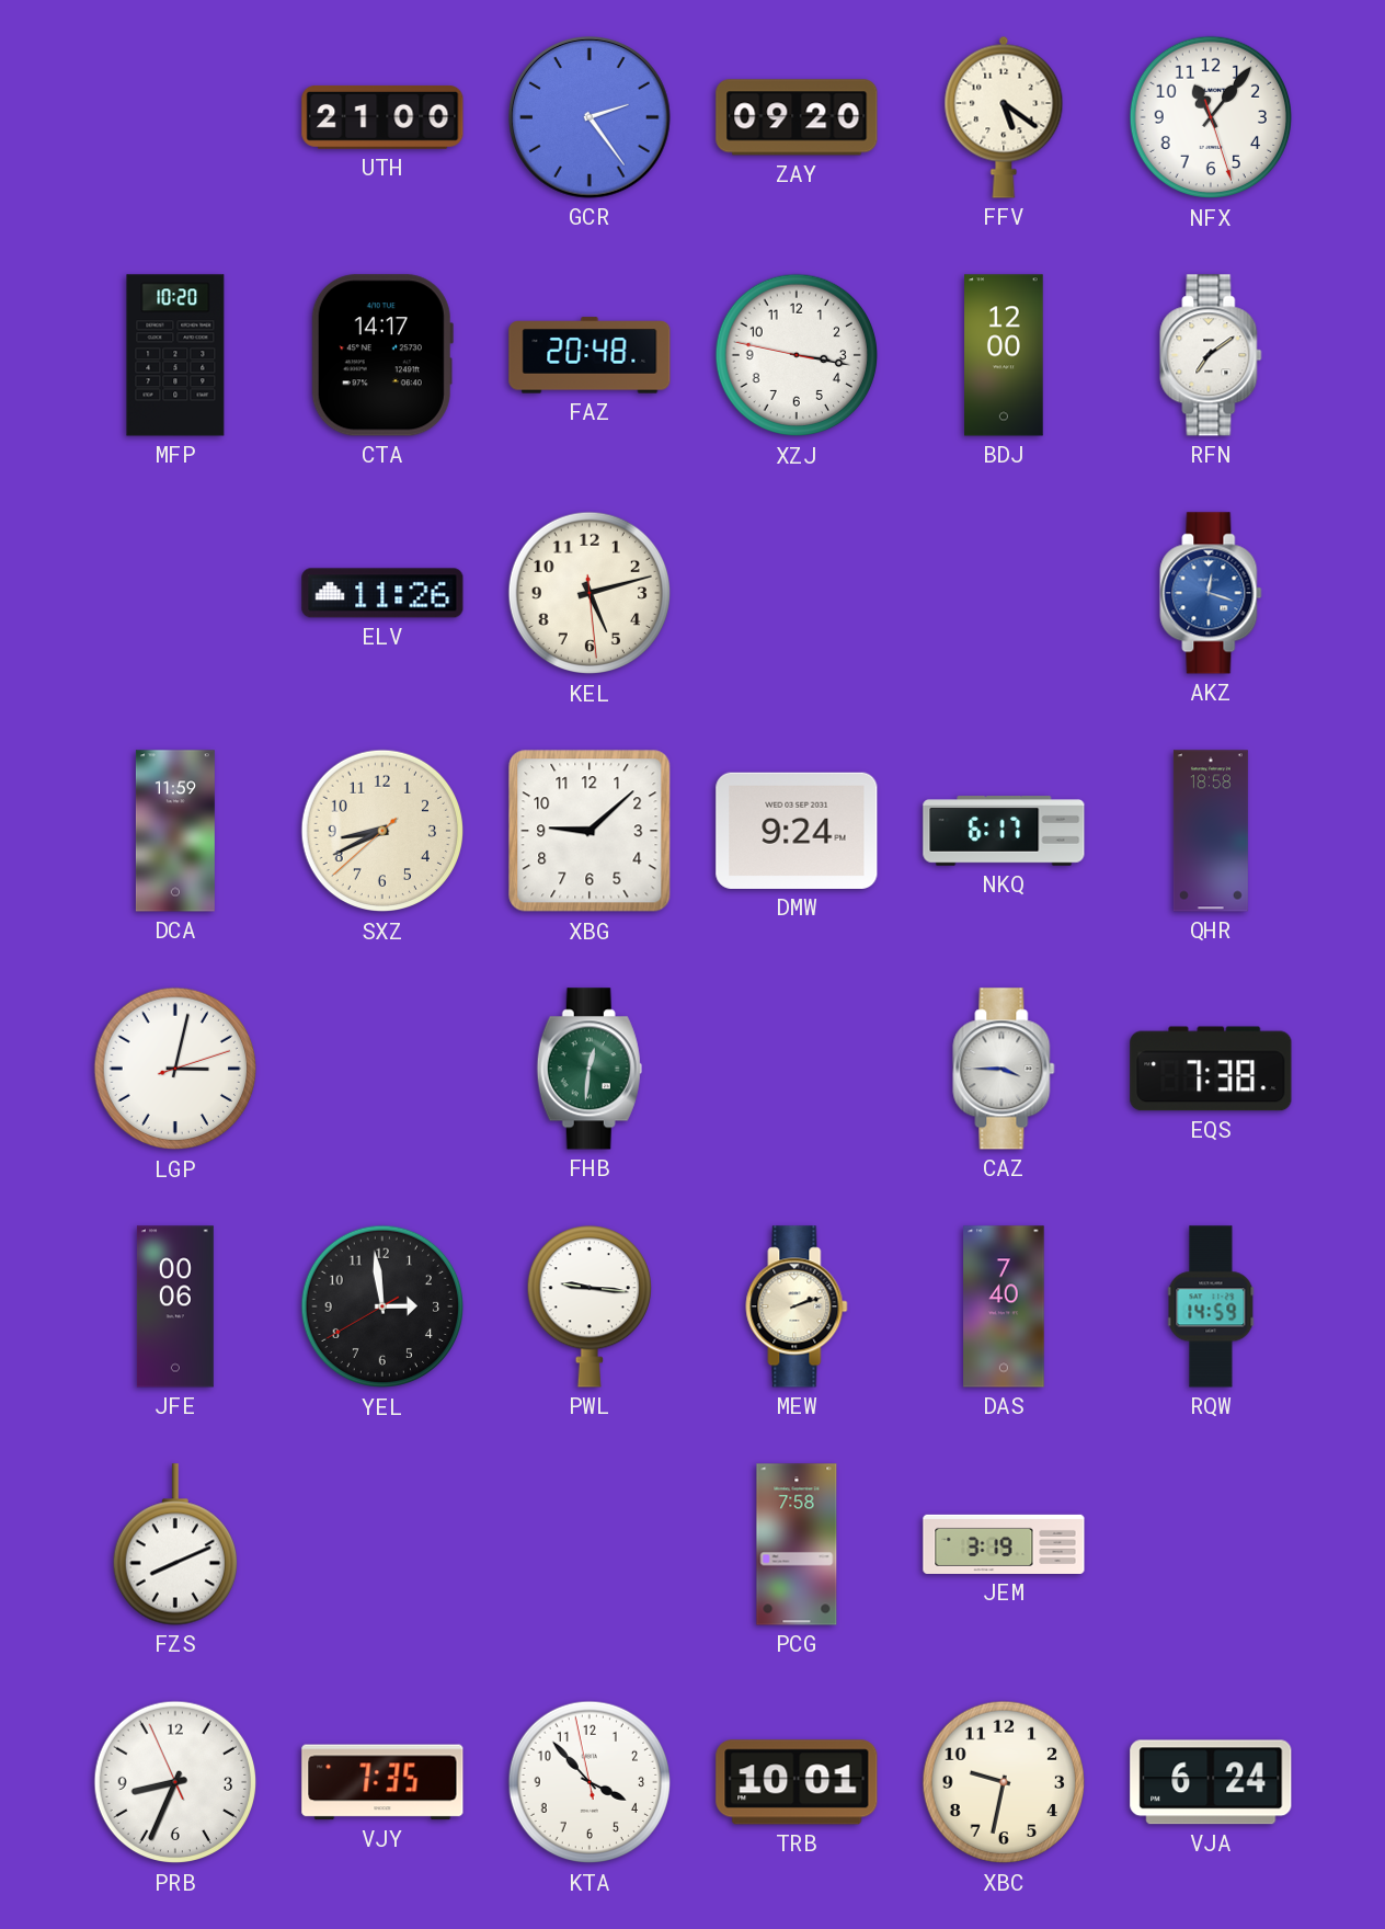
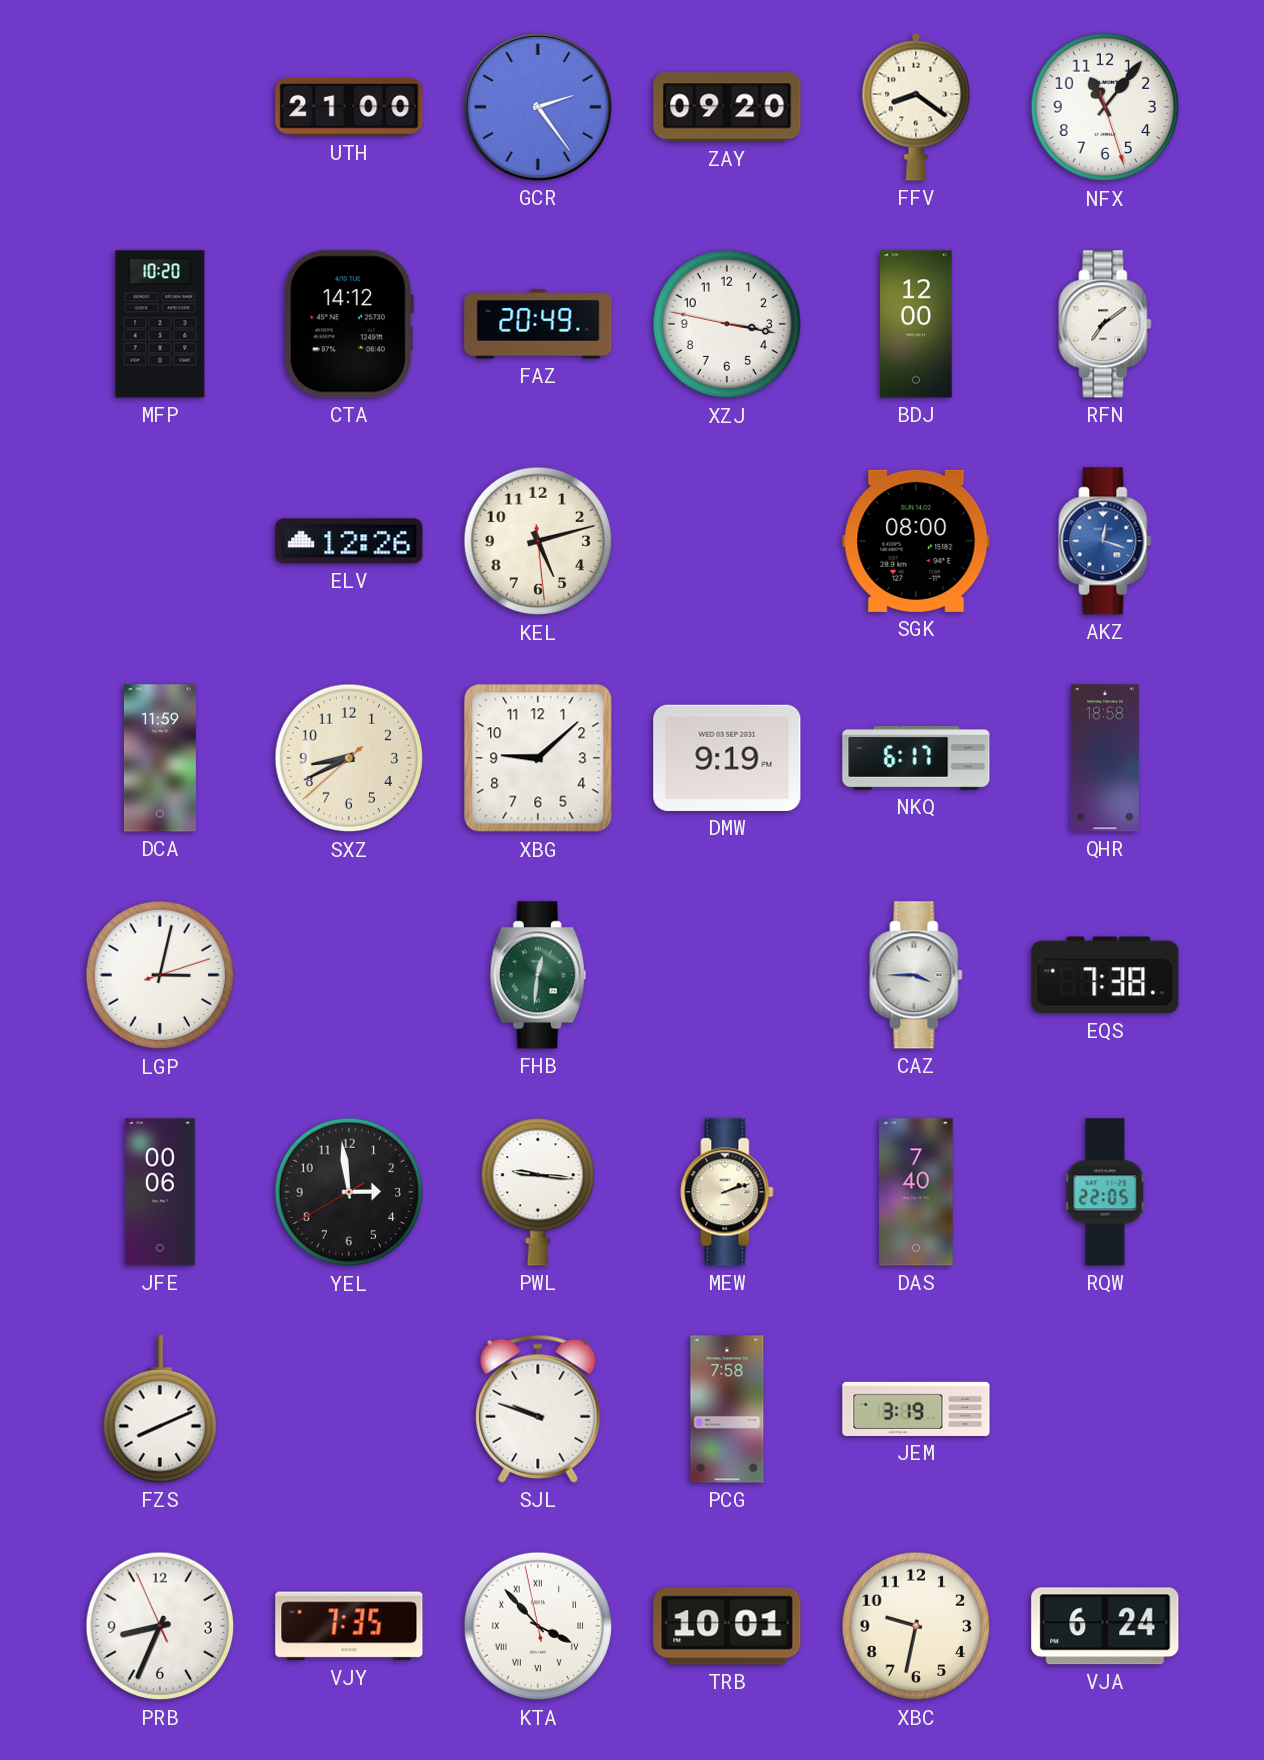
FFV: 5:21 -> 8:21 (916, 107)
CTA: 14:17 -> 14:12 (349, 324)
FAZ: 20:48 -> 20:49 (538, 324)
ELV: 11:26 -> 12:26 (349, 541)
SGK: none -> 08:00 (916, 541)
DMW: 9:24 -> 9:19 (727, 758)
RQW: 14:59 -> 22:05 (1105, 1192)
SJL: none -> 9:48 (538, 1409)
KTA numerals: Arabic -> Roman (538, 1626)
